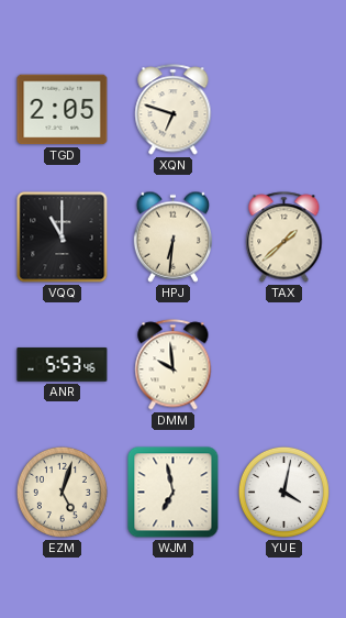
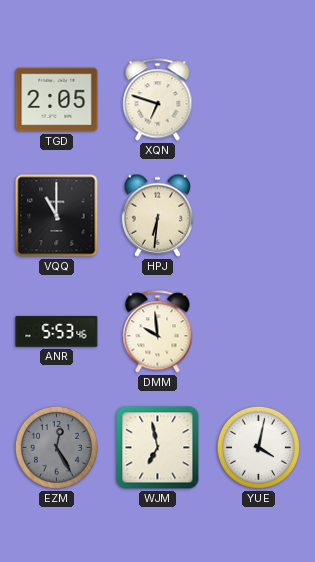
TAX: 1:38 -> none (284, 238)
EZM: 5:03 -> 12:25 (56, 447)
EZM dial: cream -> grey (56, 447)
